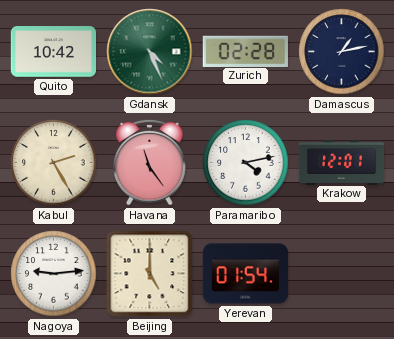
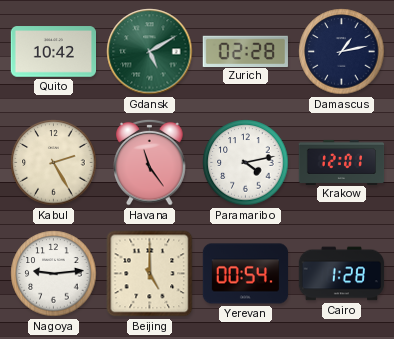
Gdansk: 4:26 -> 5:10 (150, 52)
Yerevan: 01:54 -> 00:54 (246, 274)
Cairo: none -> 1:28 (342, 274)
